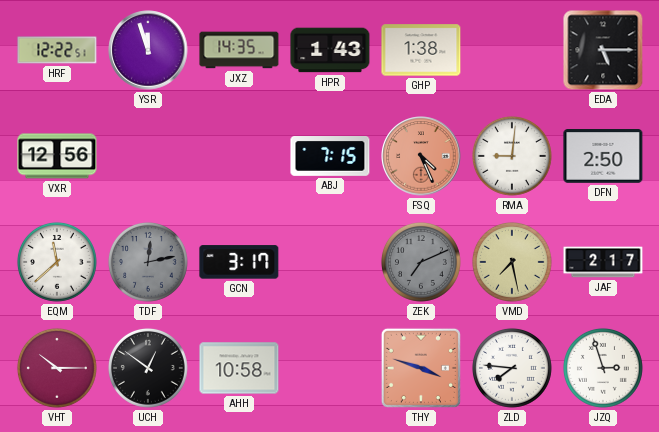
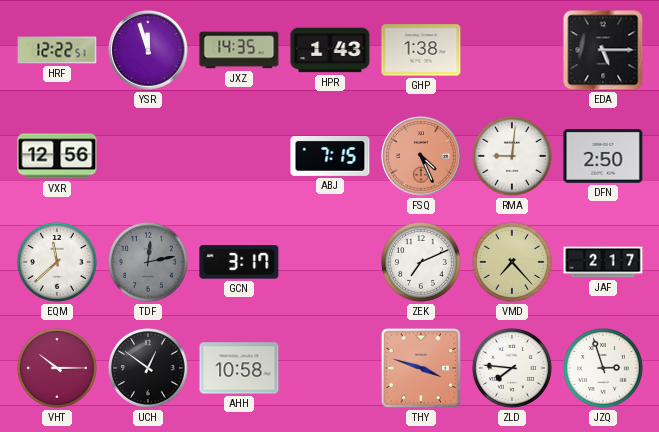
ZEK dial: grey -> white (421, 262)
VMD: 7:28 -> 7:23 (512, 262)
